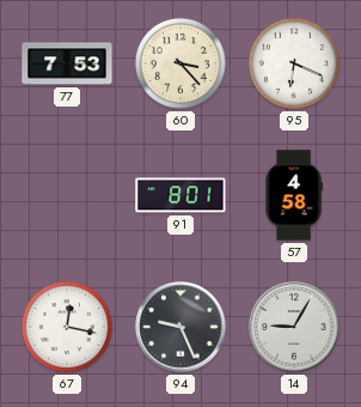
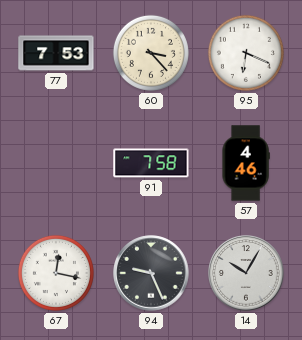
91: 8:01 -> 7:58 (151, 163)
57: 4:58 -> 4:46 (246, 163)
14: 9:05 -> 10:05 (246, 273)
